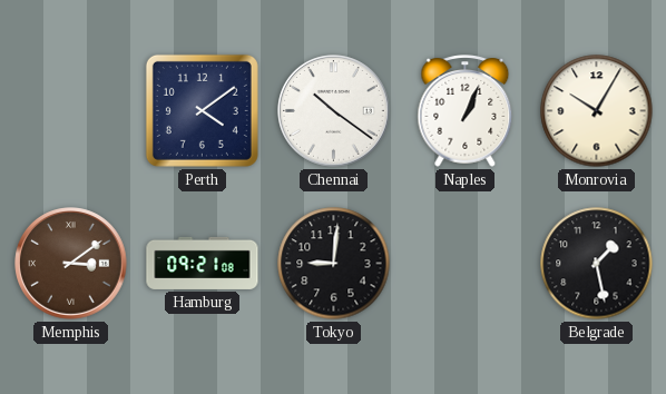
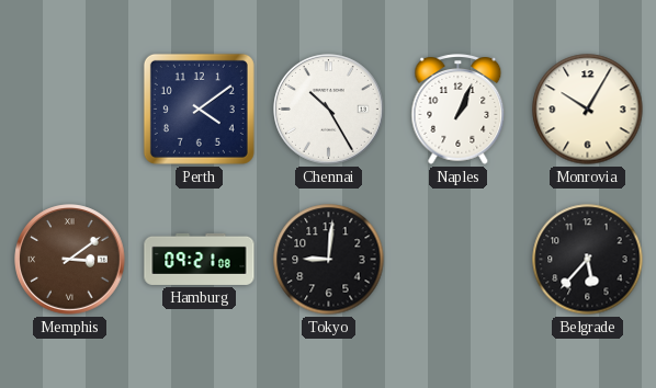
Chennai: 10:21 -> 10:25 (329, 110)
Belgrade: 1:28 -> 5:37 (588, 260)
